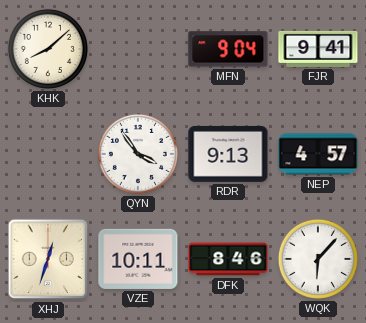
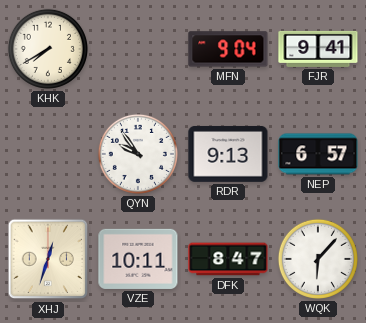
KHK: 8:08 -> 7:40 (48, 49)
QYN: 3:54 -> 9:54 (138, 154)
NEP: 4:57 -> 6:57 (318, 154)
DFK: 8:46 -> 8:47 (228, 259)
